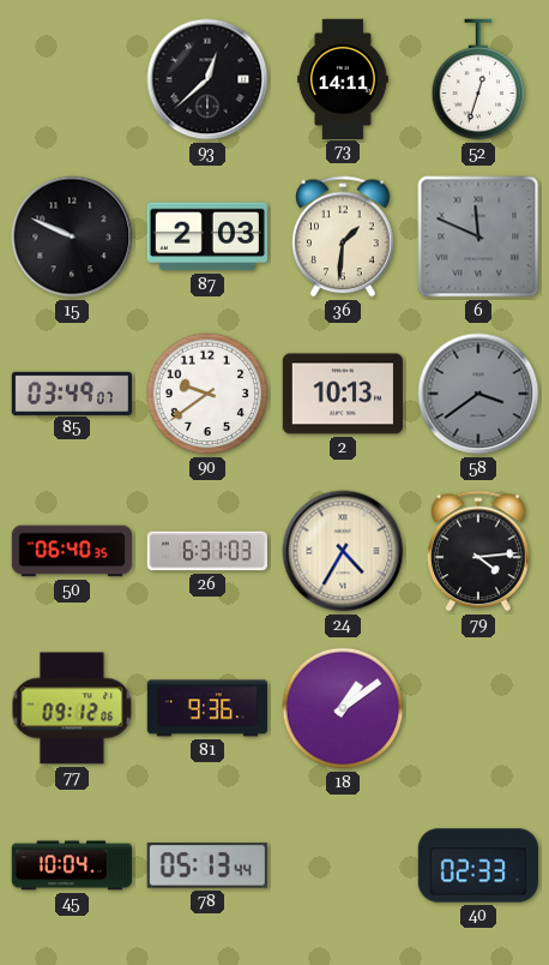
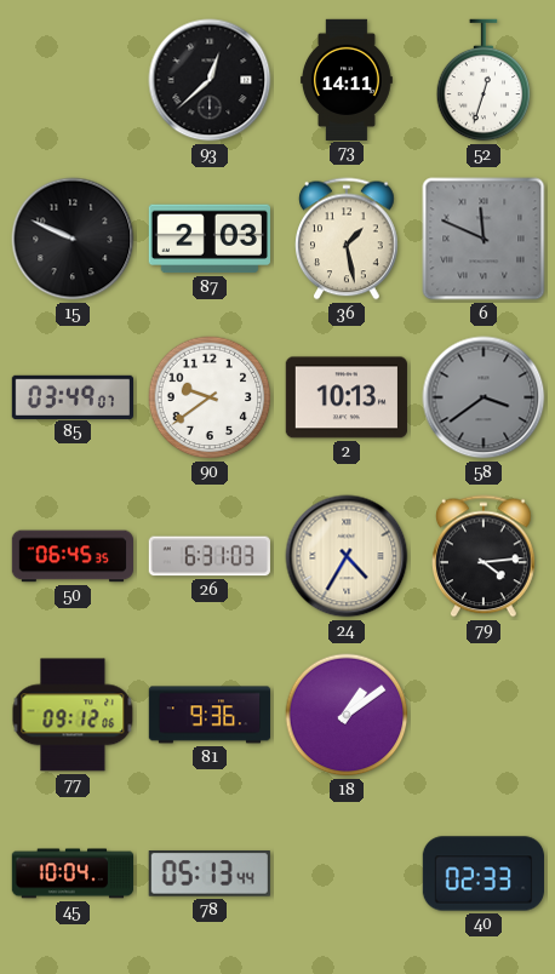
36: 1:31 -> 1:28 (348, 239)
50: 06:40 -> 06:45 (71, 556)
